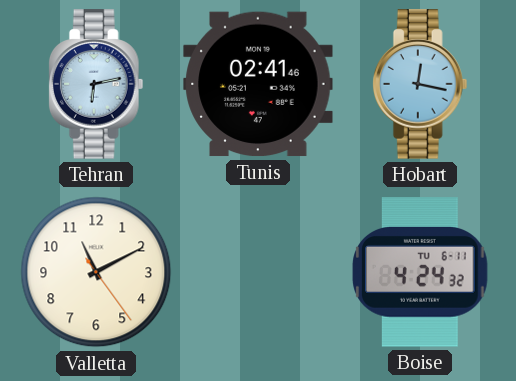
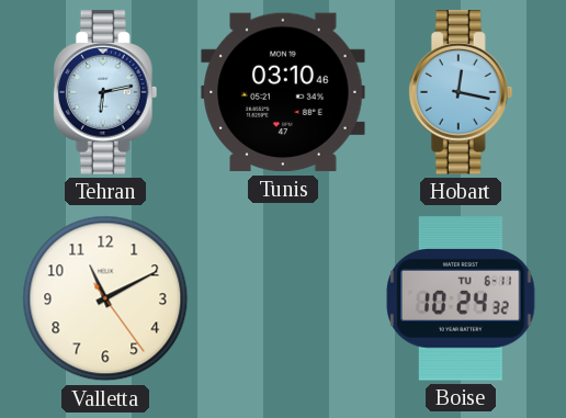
Tunis: 02:41 -> 03:10 (283, 92)
Boise: 4:24 -> 10:24 (461, 298)
